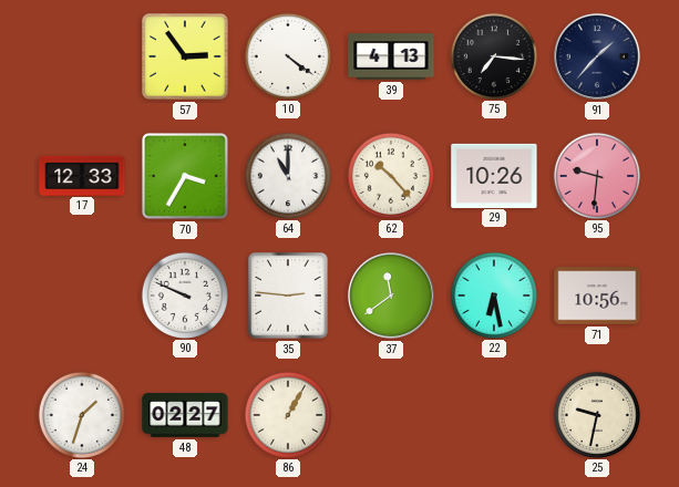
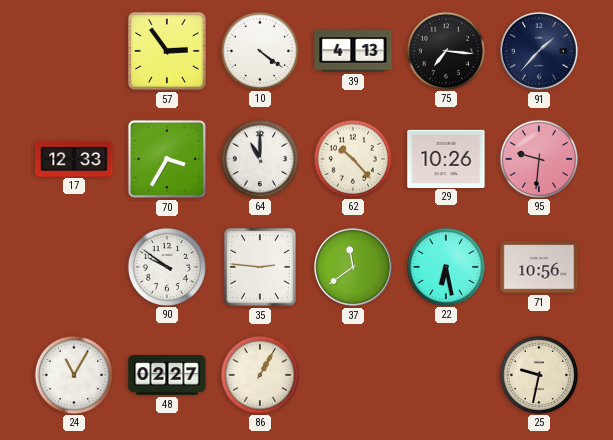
90: 9:49 -> 9:51 (166, 266)
24: 1:33 -> 11:05 (73, 374)
